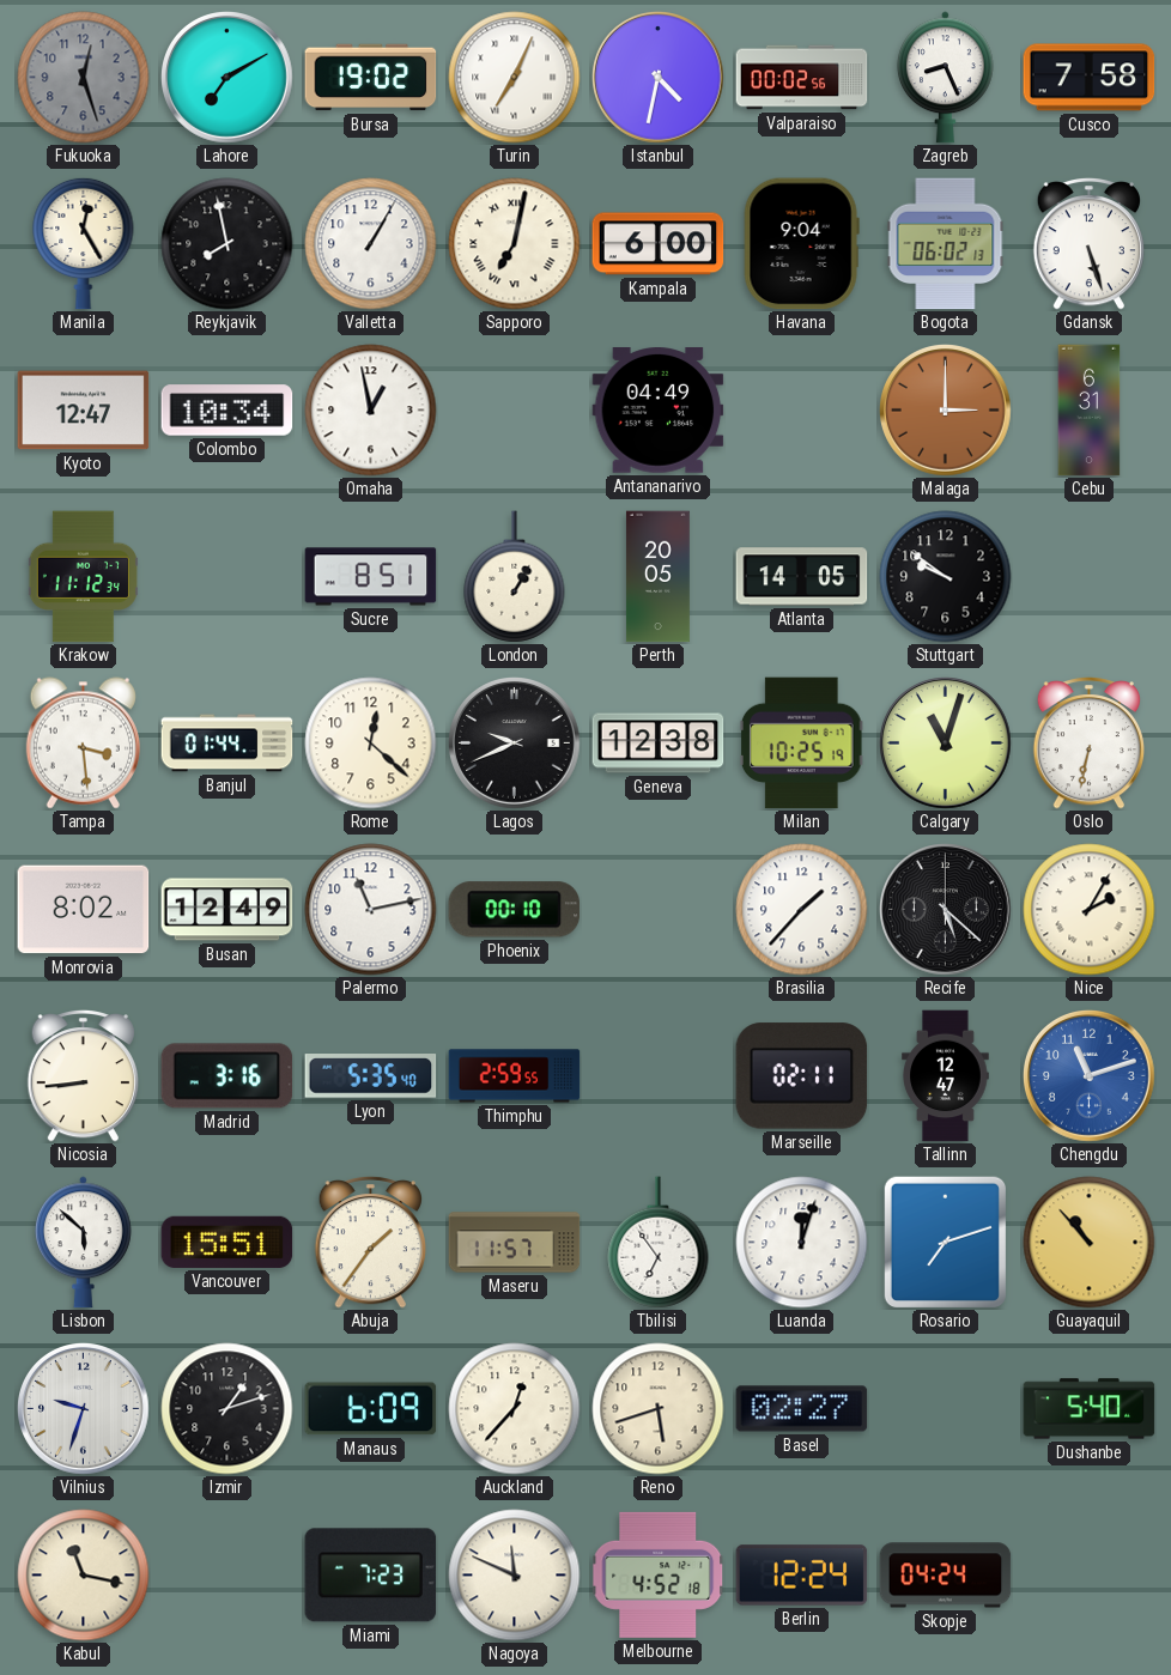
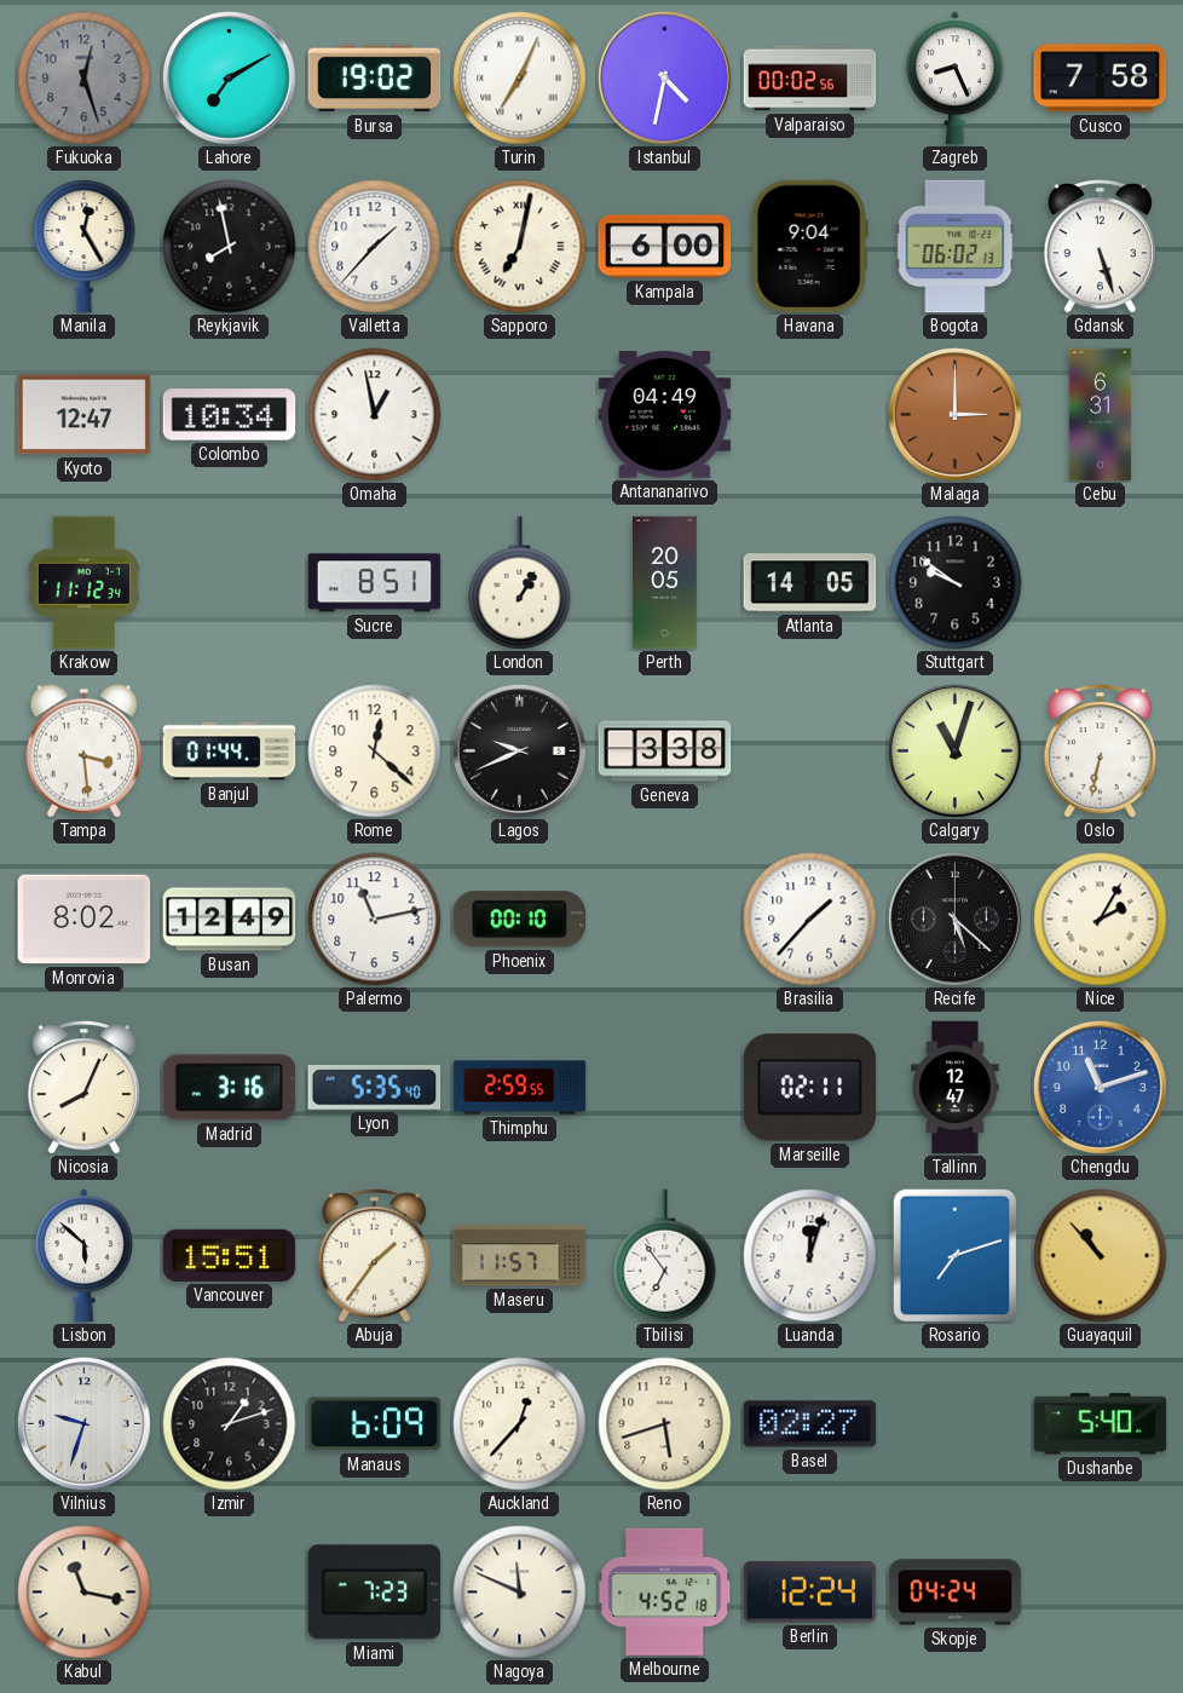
Valletta: 1:05 -> 1:37 (375, 247)
Geneva: 12:38 -> 3:38 (665, 752)
Milan: 10:25 -> none (802, 744)
Nicosia: 8:44 -> 8:04 (83, 1088)
